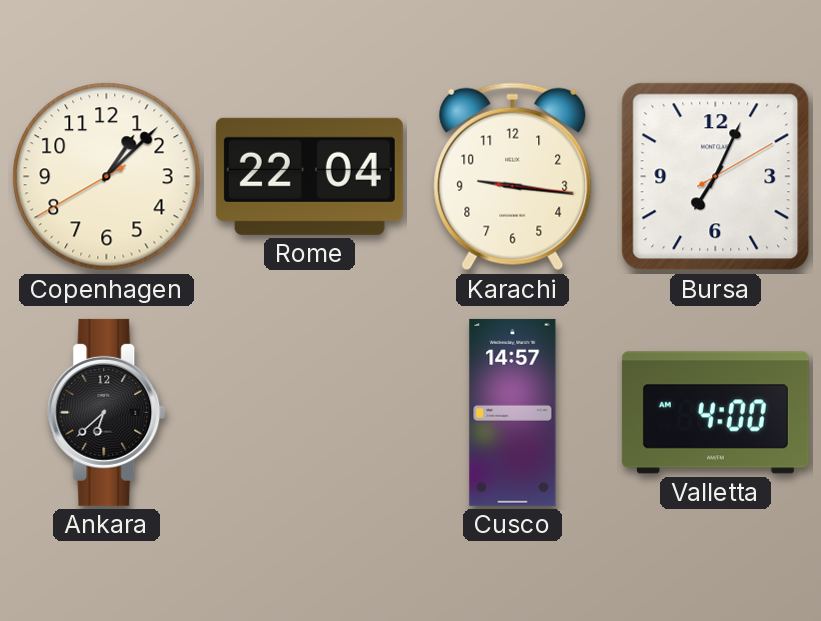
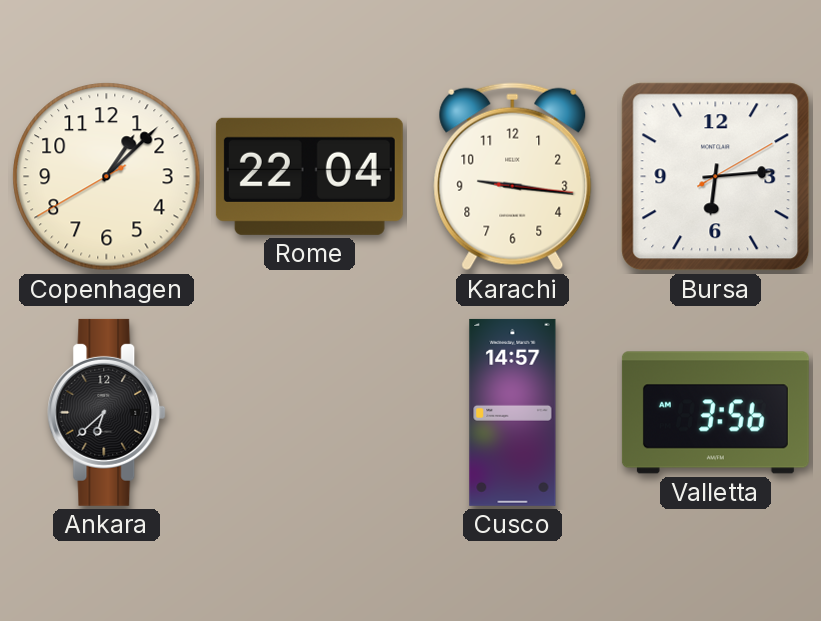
Bursa: 7:04 -> 6:14 (716, 177)
Valletta: 4:00 -> 3:56 (715, 413)
